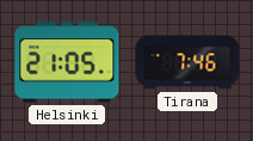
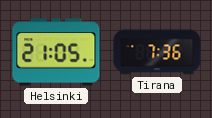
Tirana: 7:46 -> 7:36 (157, 52)
